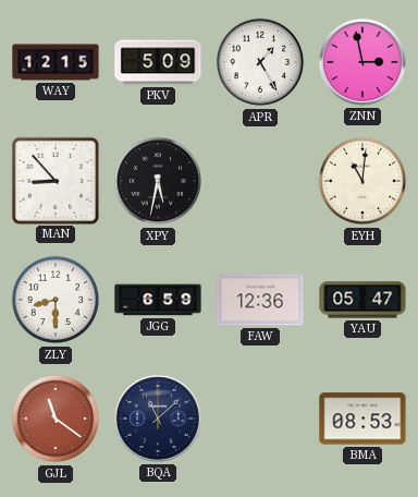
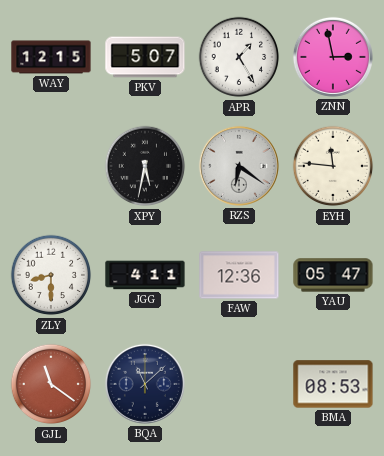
PKV: 5:09 -> 5:07 (145, 57)
MAN: 8:53 -> none (54, 180)
RZS: none -> 6:21 (239, 166)
EYH: 11:01 -> 11:46 (333, 166)
JGG: 6:59 -> 4:11 (145, 275)
